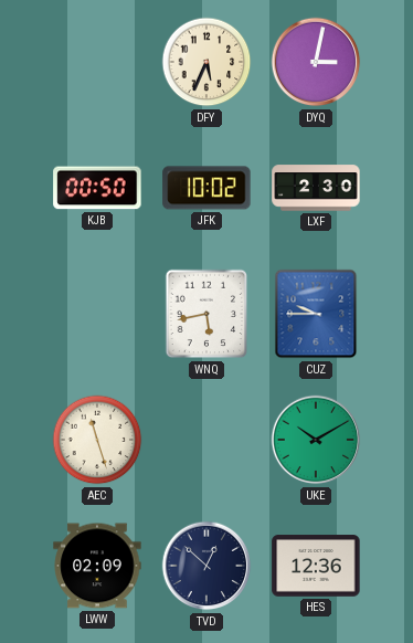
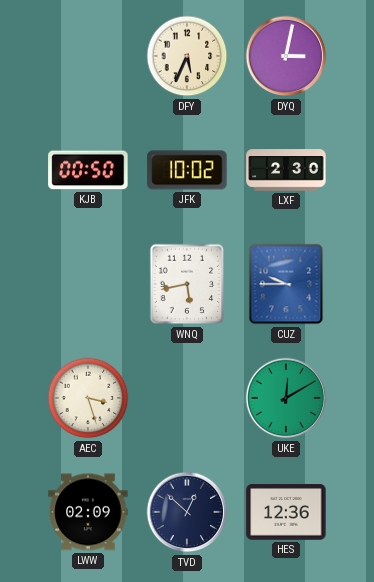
AEC: 11:27 -> 3:27 (88, 398)
UKE: 10:10 -> 12:10 (286, 398)
